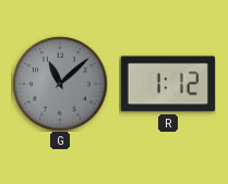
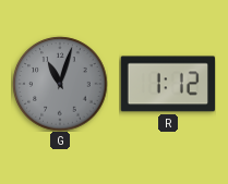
G: 11:08 -> 11:03 (60, 84)
